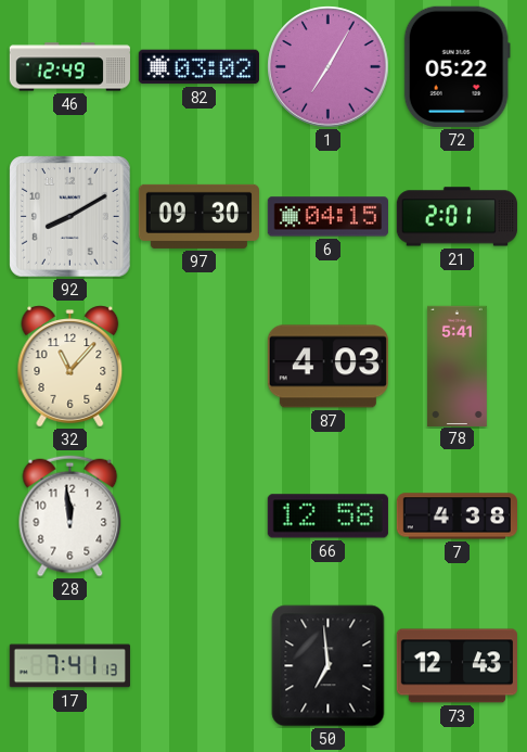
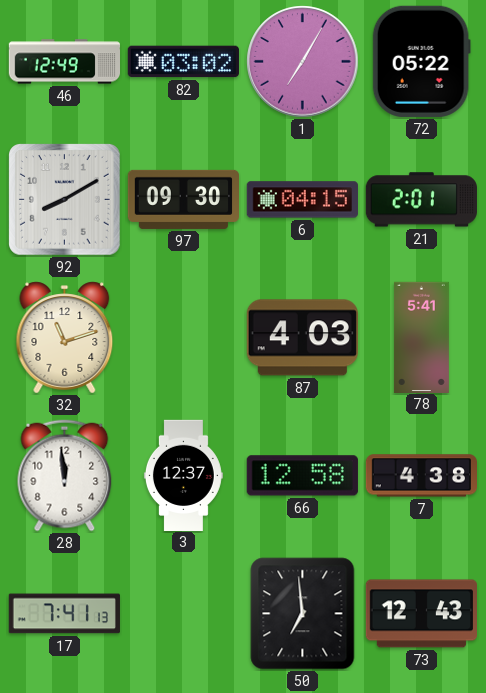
32: 11:07 -> 11:12 (65, 338)
3: none -> 12:37 (183, 475)
